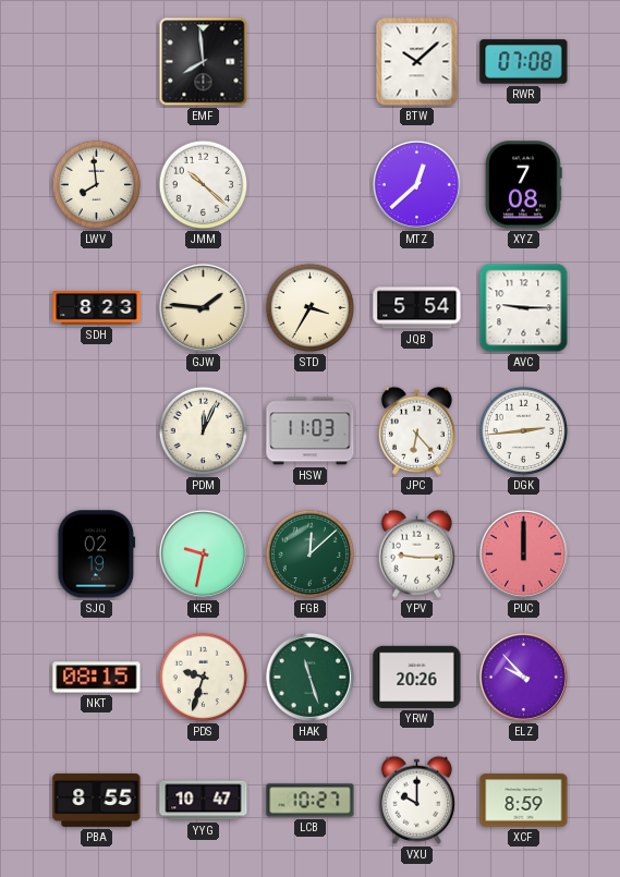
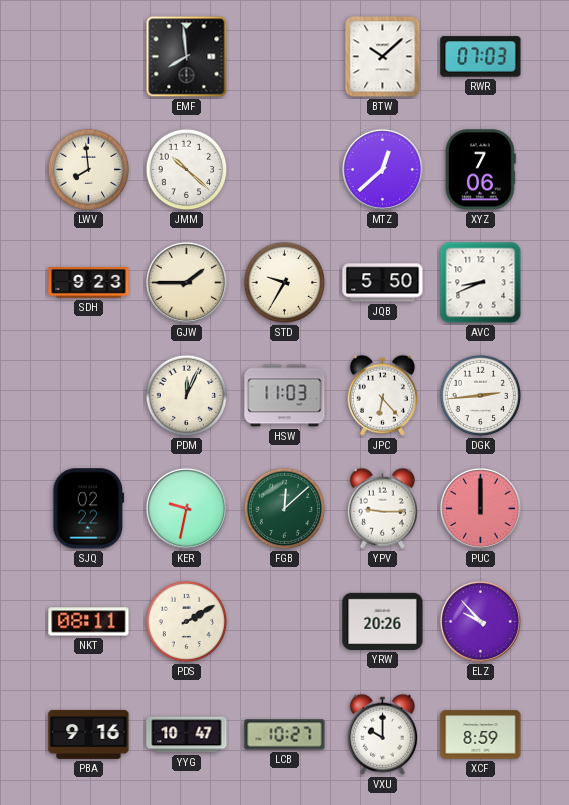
RWR: 07:08 -> 07:03 (481, 57)
XYZ: 7:08 -> 7:06 (481, 170)
SDH: 8:23 -> 9:23 (89, 283)
GJW: 1:46 -> 1:45 (186, 282)
STD: 3:35 -> 9:35 (285, 283)
JQB: 5:54 -> 5:50 (383, 283)
AVC: 9:15 -> 8:41 (481, 283)
SJQ: 02:19 -> 02:22 (89, 509)
NKT: 08:15 -> 08:11 (89, 622)
PDS: 9:33 -> 2:10 (187, 622)
HAK: 11:27 -> none (309, 677)
PBA: 8:55 -> 9:16 (89, 734)
